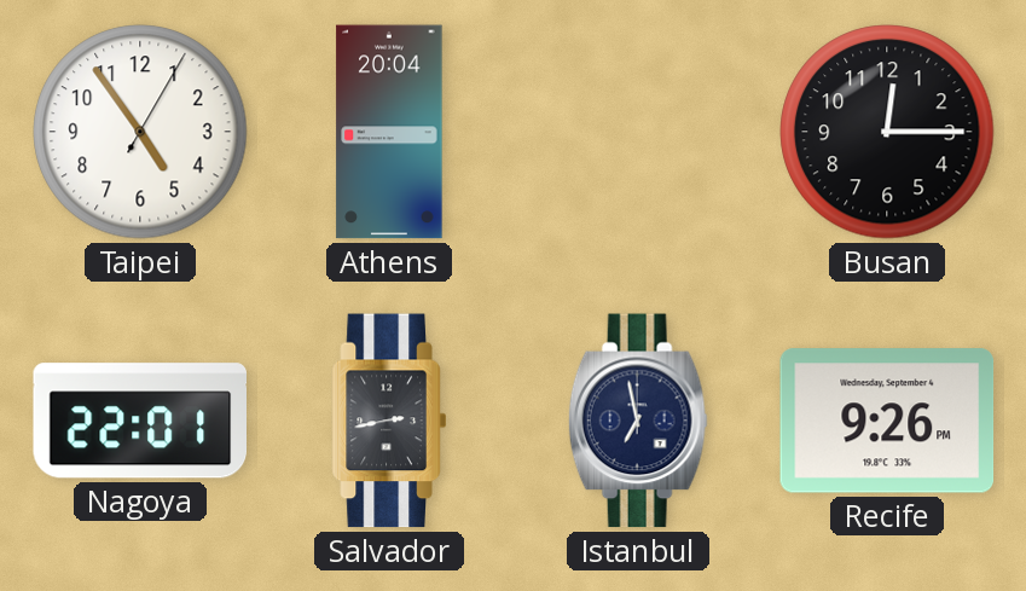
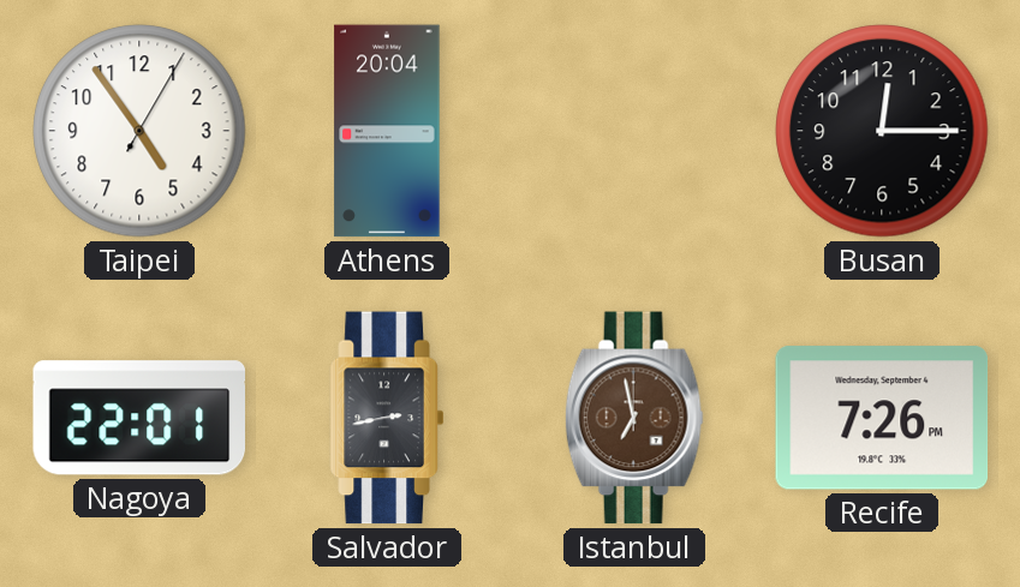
Istanbul dial: navy -> brown (634, 418)
Recife: 9:26 -> 7:26 (882, 418)
